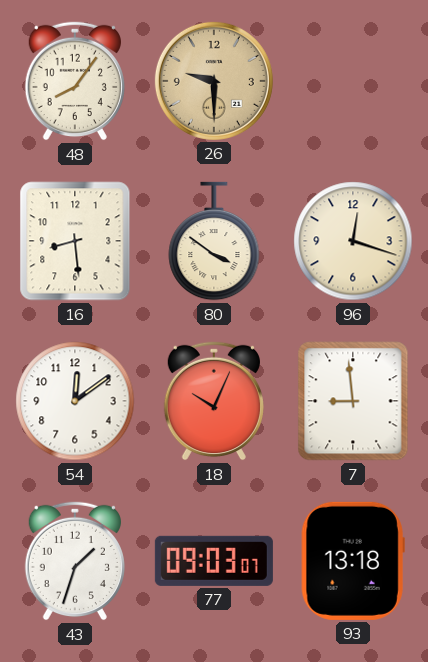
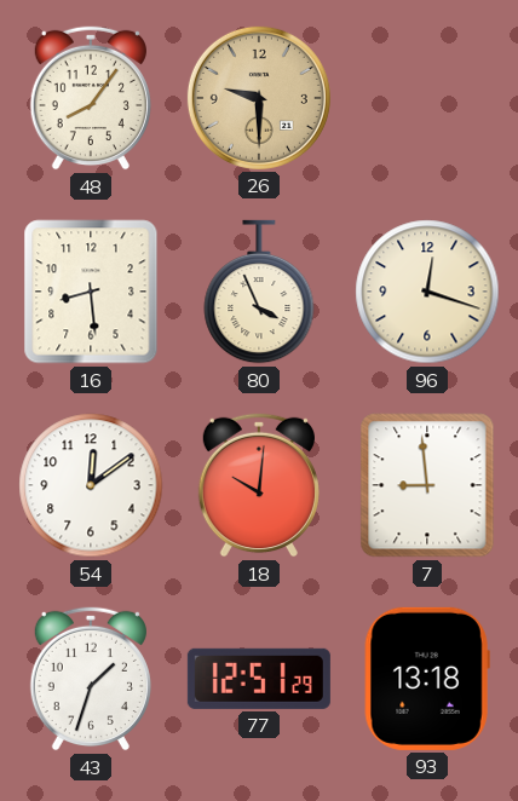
80: 3:51 -> 3:56 (259, 292)
18: 10:04 -> 10:01 (259, 485)
77: 09:03 -> 12:51 (259, 679)
